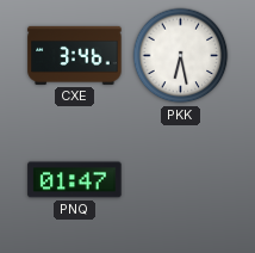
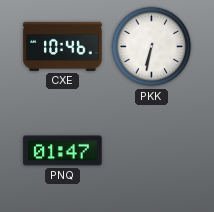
CXE: 3:46 -> 10:46 (63, 46)
PKK: 6:28 -> 6:32 (152, 47)
